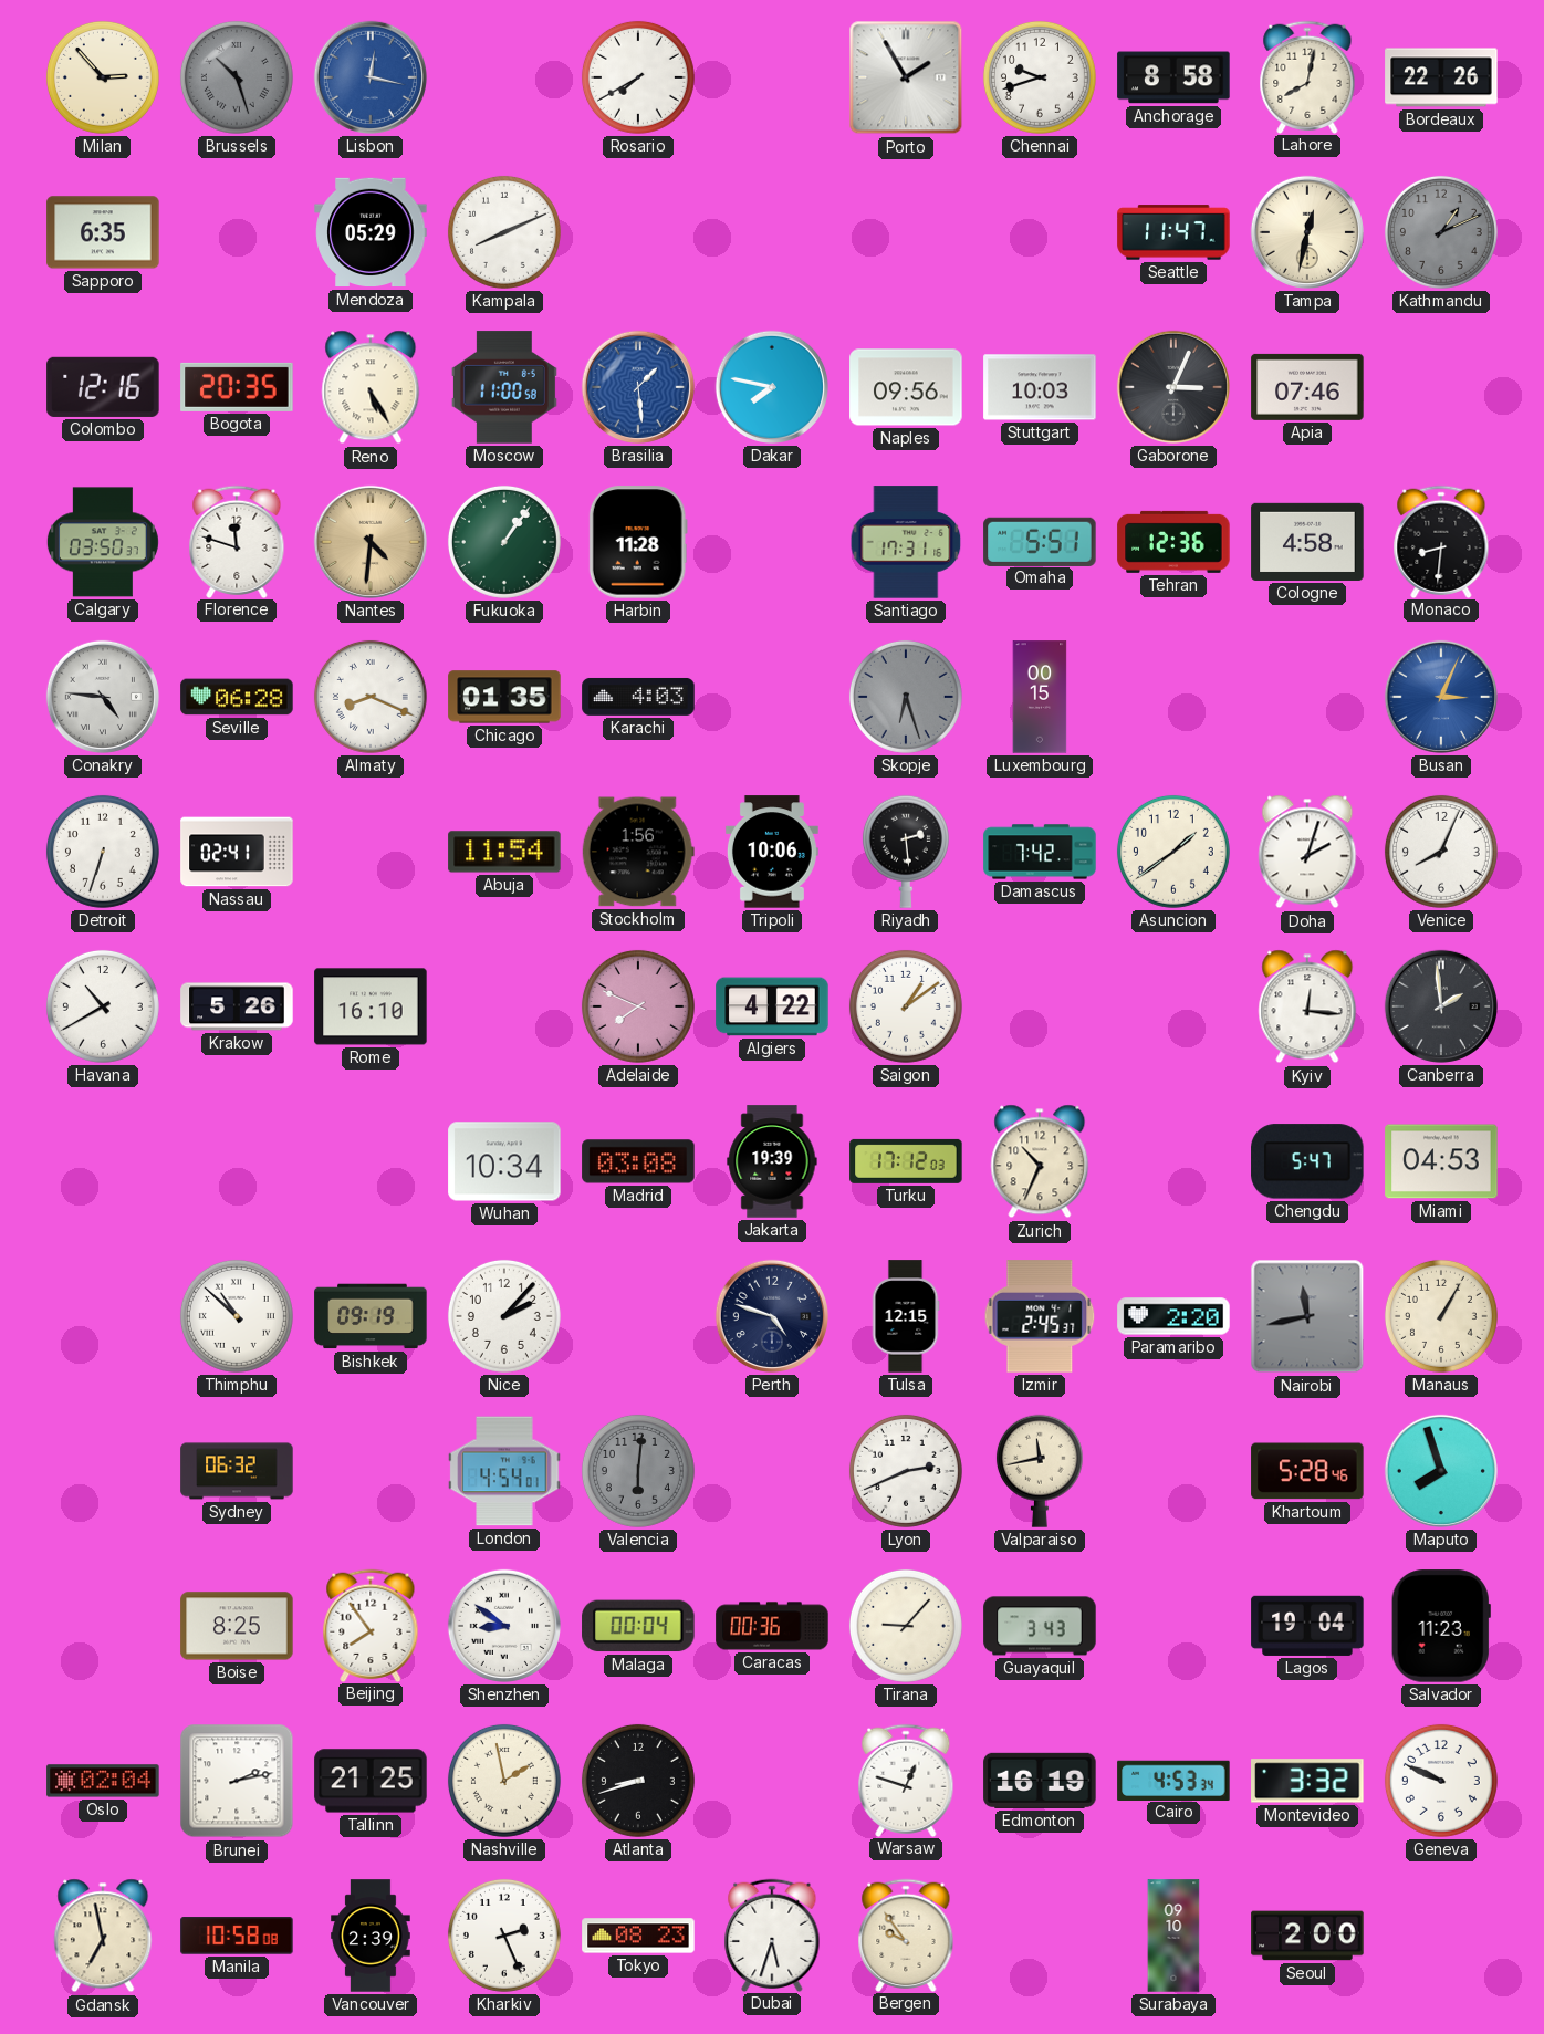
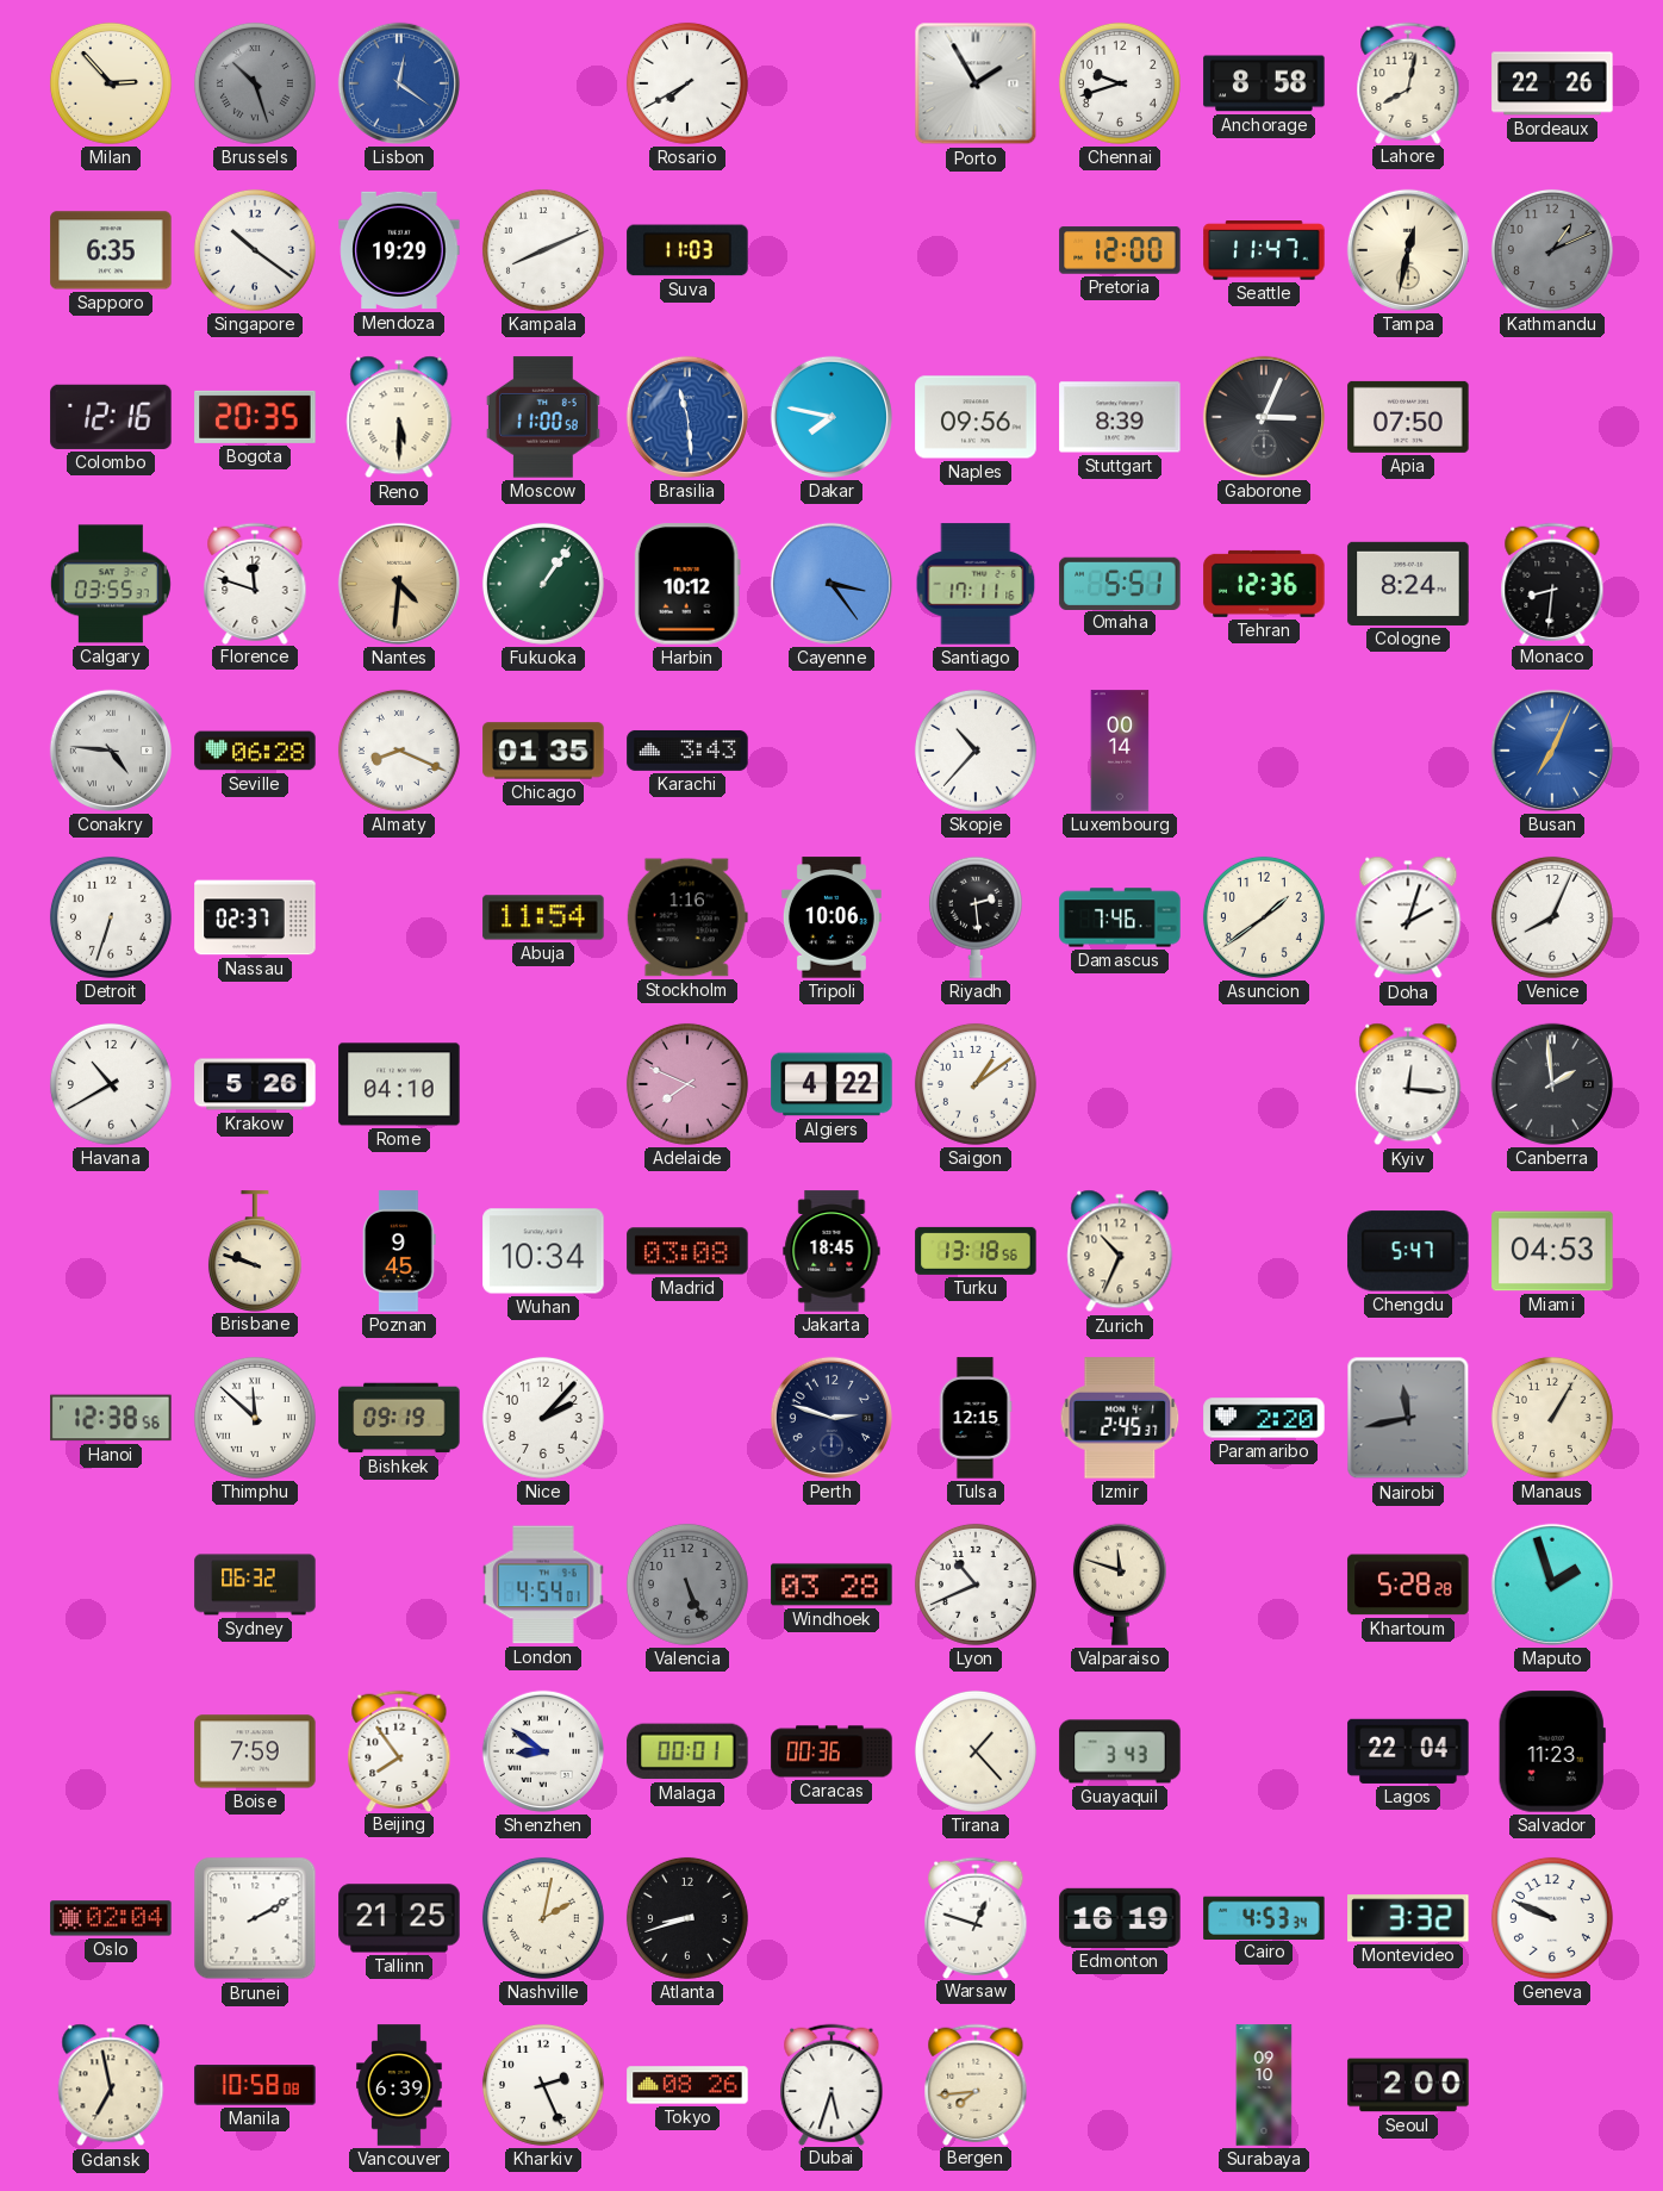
Lisbon: 12:17 -> 12:21 (399, 83)
Singapore: none -> 10:21 (255, 250)
Mendoza: 05:29 -> 19:29 (399, 250)
Suva: none -> 11:03 (687, 250)
Pretoria: none -> 12:00 (1120, 250)
Reno: 5:25 -> 5:30 (399, 417)
Brasilia: 1:29 -> 11:29 (687, 417)
Stuttgart: 10:03 -> 8:39 (1120, 417)
Apia: 07:46 -> 07:50 (1408, 417)
Calgary: 03:50 -> 03:55 (111, 584)
Harbin: 11:28 -> 10:12 (687, 584)
Cayenne: none -> 3:24 (831, 584)
Santiago: 17:31 -> 17:11 (976, 584)
Cologne: 4:58 -> 8:24 (1408, 584)
Karachi: 4:03 -> 3:43 (687, 751)
Skopje: 6:27 -> 10:37 (976, 751)
Skopje dial: grey -> white (976, 751)
Luxembourg: 00:15 -> 00:14 (1120, 751)
Busan: 3:04 -> 7:04 (1552, 751)
Nassau: 02:41 -> 02:37 (255, 917)
Stockholm: 1:56 -> 1:16 (687, 917)
Damascus: 7:42 -> 7:46 (1120, 917)
Rome: 16:10 -> 04:10 (399, 1084)
Brisbane: none -> 9:48 (255, 1251)
Poznan: none -> 9:45 (399, 1251)
Jakarta: 19:39 -> 18:45 (831, 1251)
Turku: 17:12 -> 13:18 (976, 1251)
Hanoi: none -> 12:38 (111, 1418)
Thimphu: 10:52 -> 11:52 (255, 1418)
Perth: 4:48 -> 2:48 (831, 1418)
Valencia: 6:01 -> 5:26 (687, 1585)
Windhoek: none -> 03:28 (831, 1585)
Lyon: 2:41 -> 10:41 (976, 1585)
Valparaiso: 11:43 -> 11:48 (1120, 1585)
Khartoum: 5:28:46 -> 5:28:28 (1408, 1585)
Maputo: 7:57 -> 1:57 (1552, 1585)
Boise: 8:25 -> 7:59 (255, 1751)
Malaga: 00:04 -> 00:01 (687, 1751)
Tirana: 9:07 -> 1:23 (976, 1751)
Lagos: 19:04 -> 22:04 (1408, 1751)
Brunei: 2:13 -> 2:10 (255, 1918)
Nashville: 1:58 -> 2:02 (543, 1918)
Vancouver: 2:39 -> 6:39 (399, 2085)
Tokyo: 08:23 -> 08:26 (687, 2085)
Bergen: 9:54 -> 7:44 (976, 2084)
